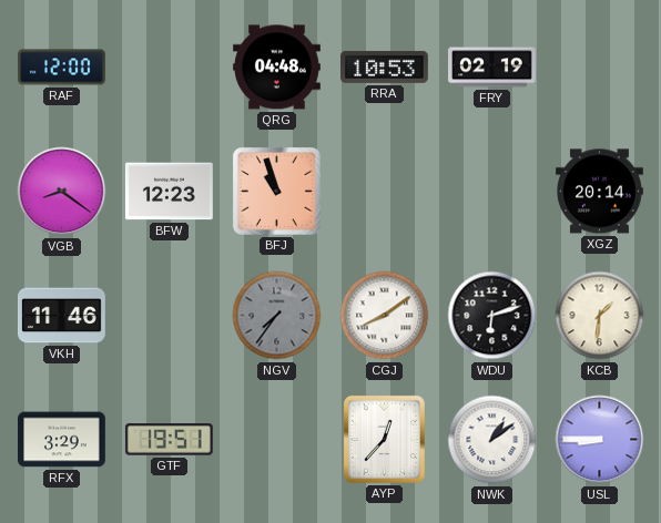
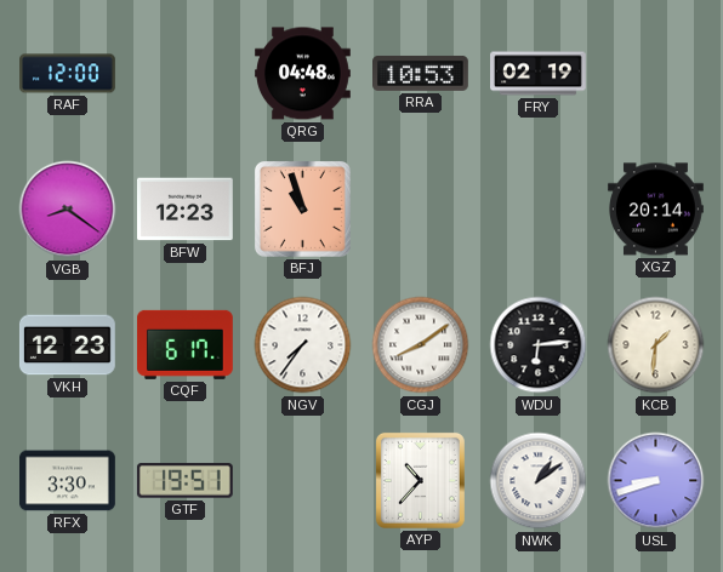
VKH: 11:46 -> 12:23 (67, 345)
CQF: none -> 6:17 (184, 344)
NGV dial: grey -> white (303, 345)
WDU: 6:12 -> 6:14 (539, 345)
RFX: 3:29 -> 3:30 (68, 481)
AYP: 12:37 -> 10:37 (420, 480)
USL: 8:45 -> 8:42 (656, 481)
